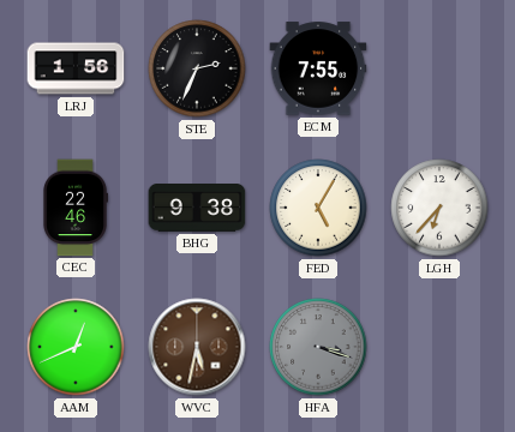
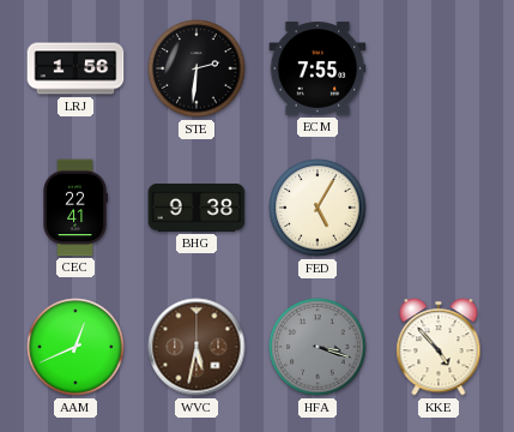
STE: 2:34 -> 2:31 (196, 68)
CEC: 22:46 -> 22:41 (75, 208)
LGH: 6:37 -> none (439, 208)
KKE: none -> 4:53 (439, 347)
